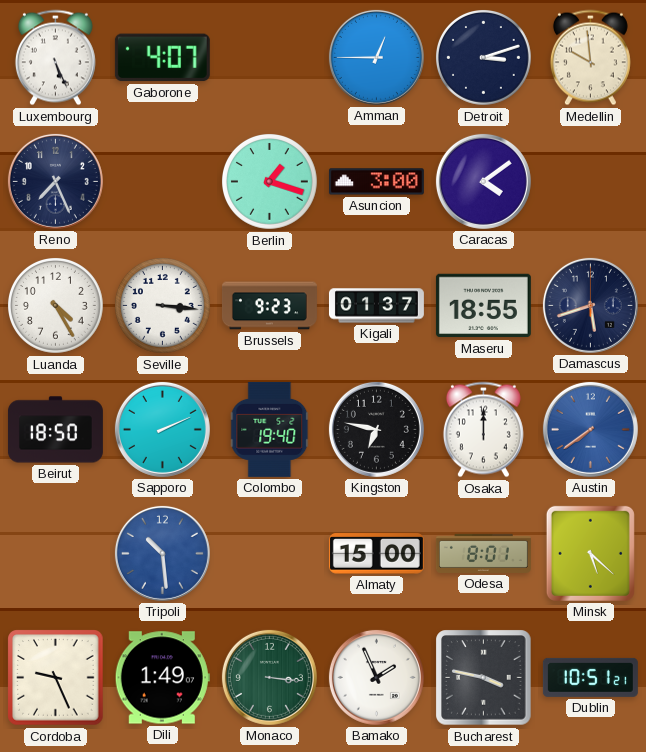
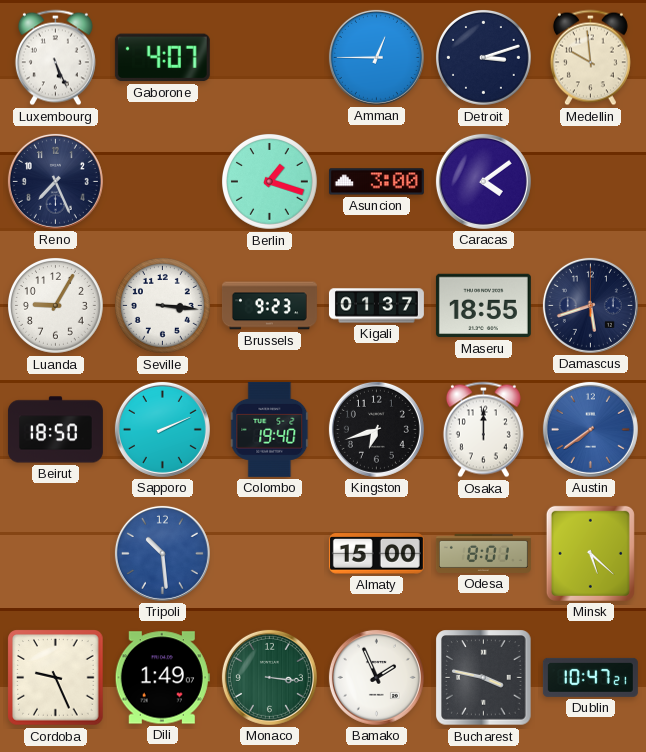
Luanda: 4:25 -> 9:05 (56, 306)
Kingston: 6:47 -> 6:42 (376, 429)
Dublin: 10:51 -> 10:47 (590, 677)
